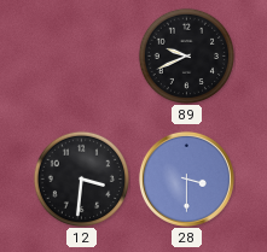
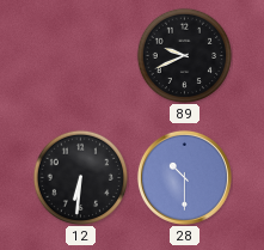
12: 3:31 -> 6:31 (80, 177)
28: 3:30 -> 10:30 (184, 177)
